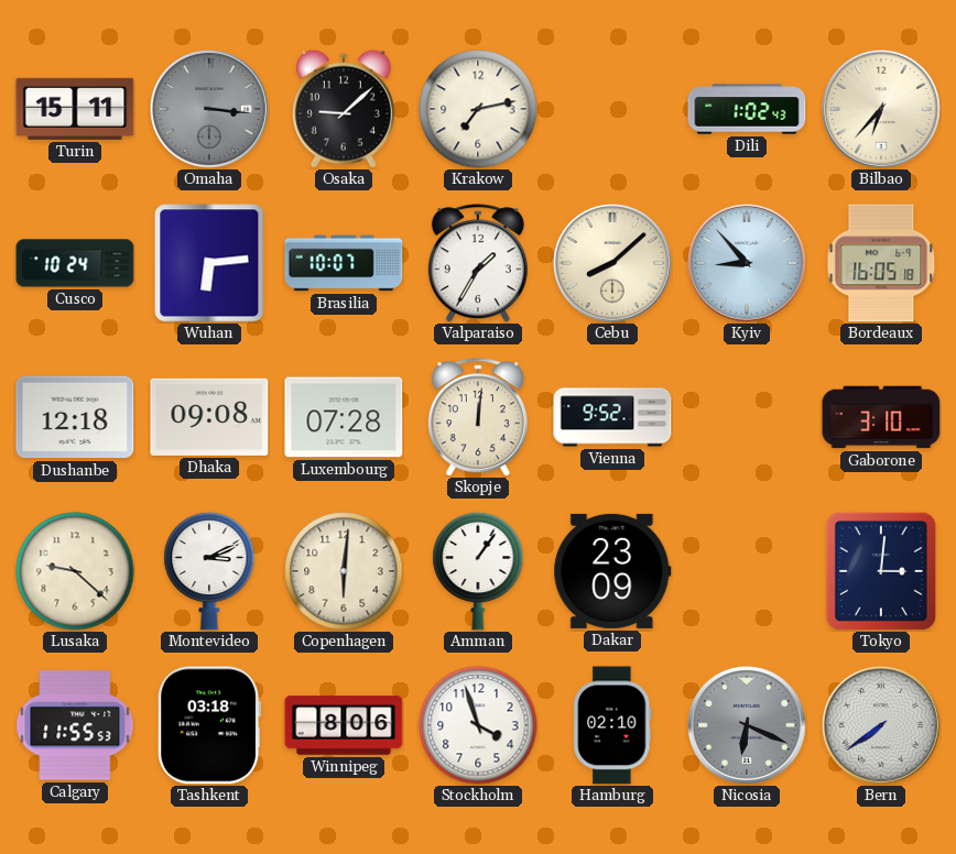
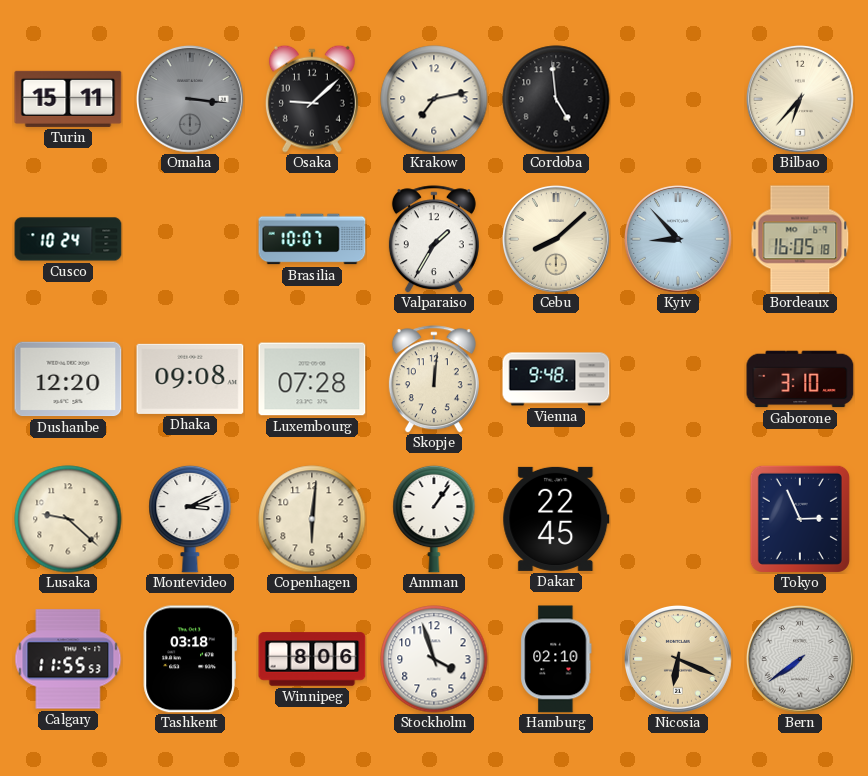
Cordoba: none -> 4:59 (556, 99)
Dili: 1:02 -> none (747, 109)
Wuhan: 6:14 -> none (209, 263)
Dushanbe: 12:18 -> 12:20 (68, 379)
Vienna: 9:52 -> 9:48 (556, 379)
Dakar: 23:09 -> 22:45 (556, 519)
Tokyo: 3:01 -> 2:56 (800, 519)
Nicosia dial: grey -> champagne (678, 659)
